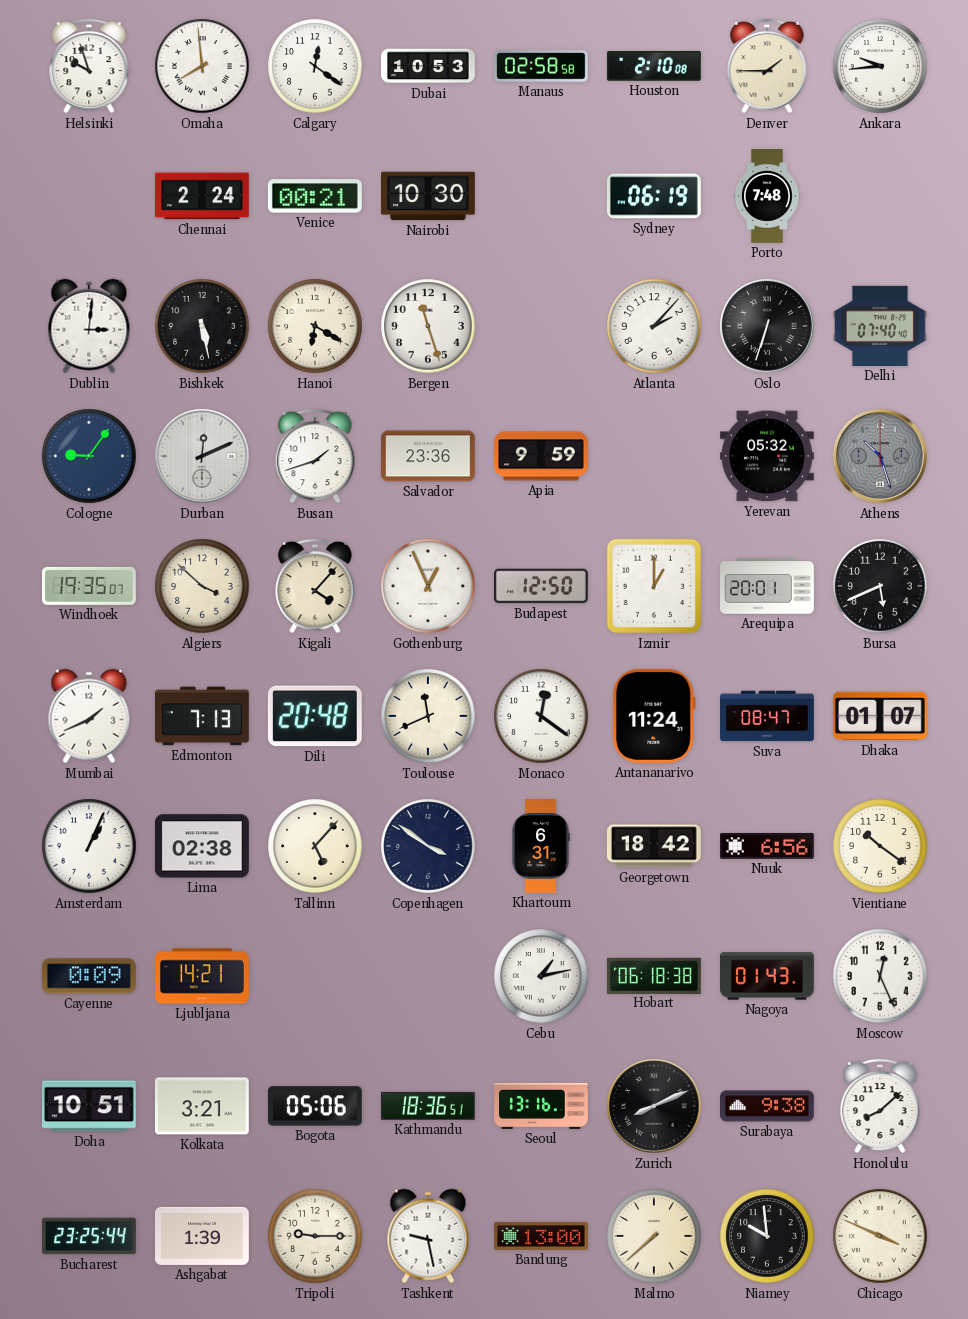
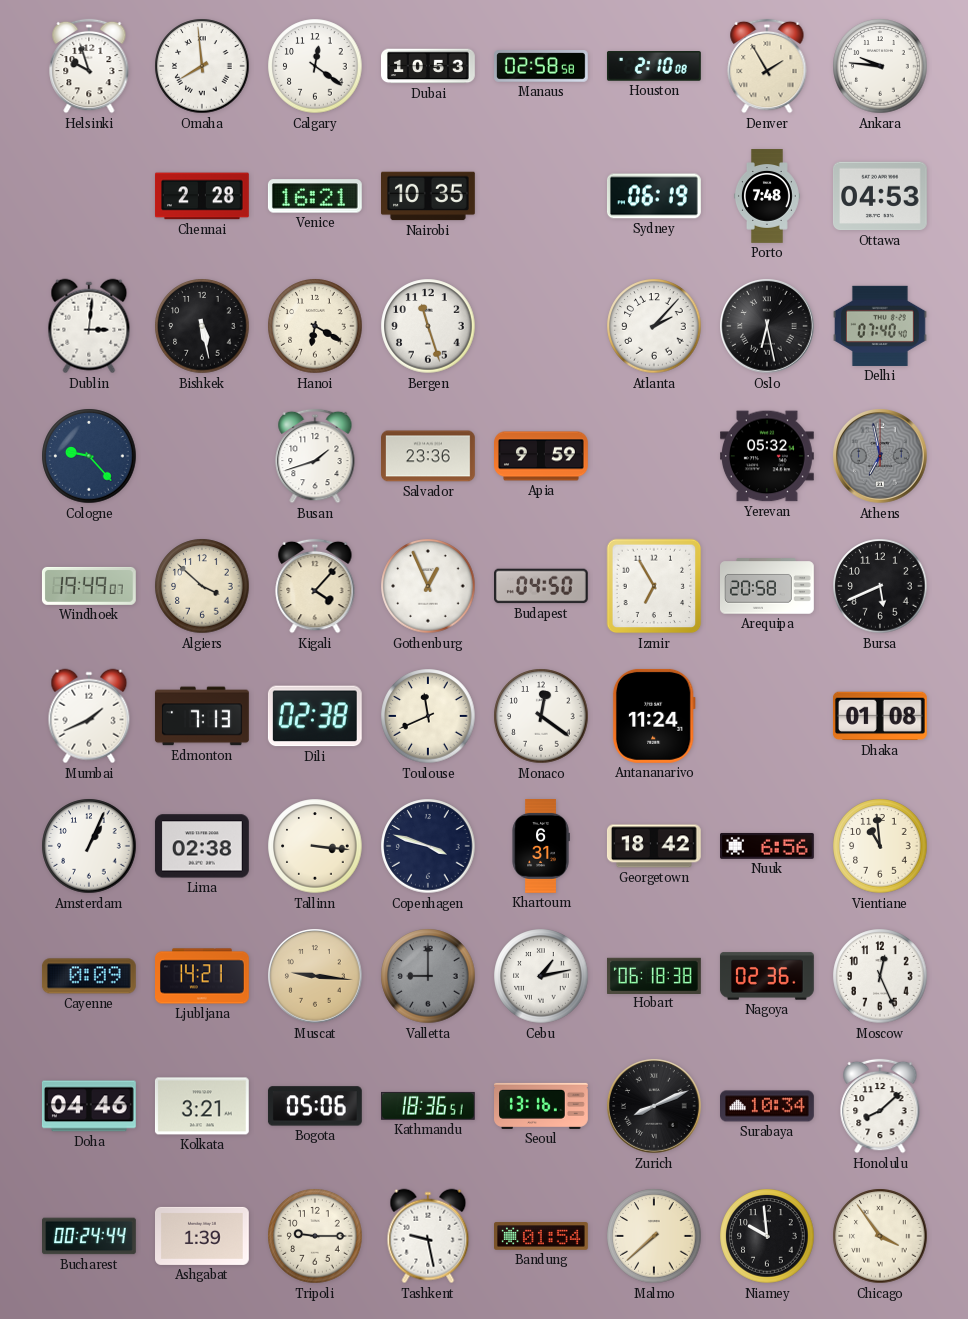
Denver: 1:45 -> 1:55 (767, 66)
Ankara: 9:44 -> 9:46 (880, 66)
Chennai: 2:24 -> 2:28 (202, 196)
Venice: 00:21 -> 16:21 (315, 196)
Nairobi: 10:30 -> 10:35 (429, 196)
Ottawa: none -> 04:53 (880, 196)
Oslo: 6:33 -> 6:28 (768, 327)
Cologne: 9:06 -> 9:23 (89, 456)
Durban: 12:11 -> none (203, 457)
Athens: 10:27 -> 6:58 (881, 457)
Windhoek: 19:35 -> 19:49 (89, 586)
Budapest: 12:50 -> 04:50 (542, 586)
Izmir: 1:00 -> 6:55 (654, 586)
Arequipa: 20:01 -> 20:58 (768, 586)
Dili: 20:48 -> 02:38 (315, 716)
Suva: 08:47 -> none (767, 716)
Dhaka: 01:07 -> 01:08 (880, 716)
Tallinn: 5:07 -> 3:16 (315, 846)
Copenhagen: 3:51 -> 3:48 (428, 846)
Vientiane: 10:21 -> 10:59 (880, 846)
Muscat: none -> 9:16 (316, 977)
Valletta: none -> 9:00 (428, 976)
Nagoya: 01:43 -> 02:36 (767, 976)
Doha: 10:51 -> 04:46 (89, 1106)
Surabaya: 9:38 -> 10:34 (768, 1106)
Bucharest: 23:25 -> 00:24 (90, 1236)
Bandung: 13:00 -> 01:54 (542, 1236)
Chicago: 3:49 -> 3:54 (880, 1236)
